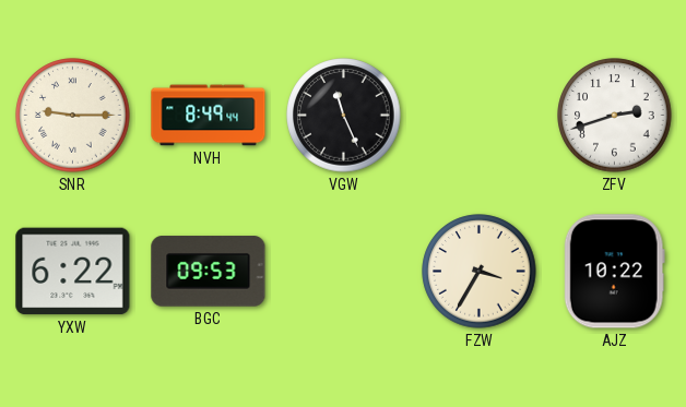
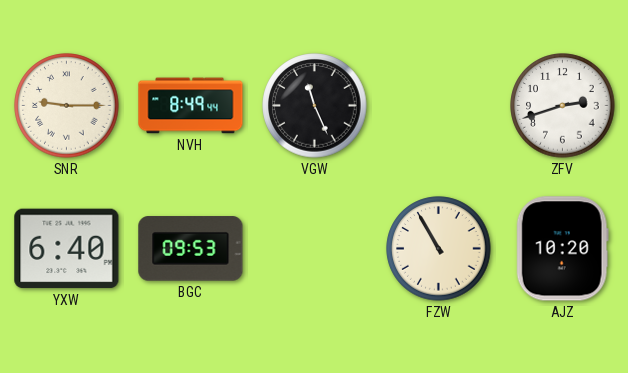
YXW: 6:22 -> 6:40 (67, 249)
FZW: 3:35 -> 10:55 (439, 249)
AJZ: 10:22 -> 10:20 (562, 249)
